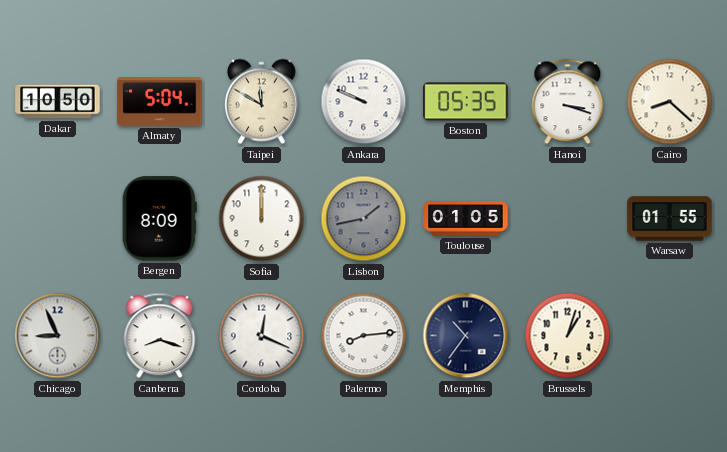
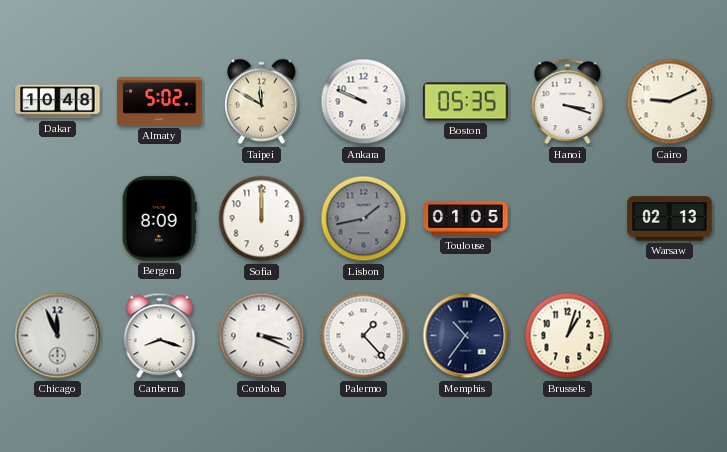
Dakar: 10:50 -> 10:48 (58, 102)
Almaty: 5:04 -> 5:02 (160, 102)
Cairo: 8:22 -> 9:11 (670, 102)
Warsaw: 01:55 -> 02:13 (670, 219)
Chicago: 8:56 -> 11:56 (58, 336)
Cordoba: 12:19 -> 3:19 (262, 336)
Palermo: 8:14 -> 1:23 (364, 336)
